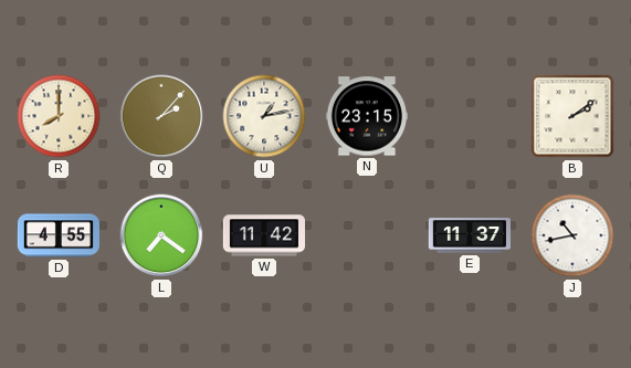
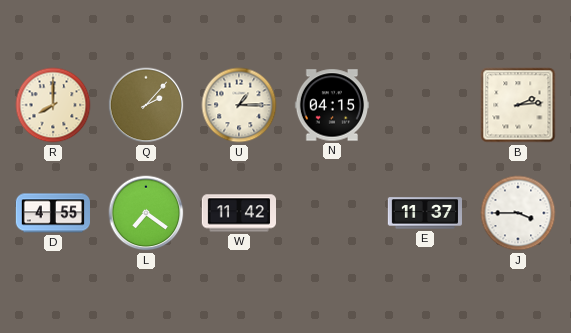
U: 1:13 -> 1:15 (239, 105)
N: 23:15 -> 04:15 (331, 105)
B: 2:09 -> 2:14 (518, 105)
J: 10:43 -> 3:45 (518, 213)
